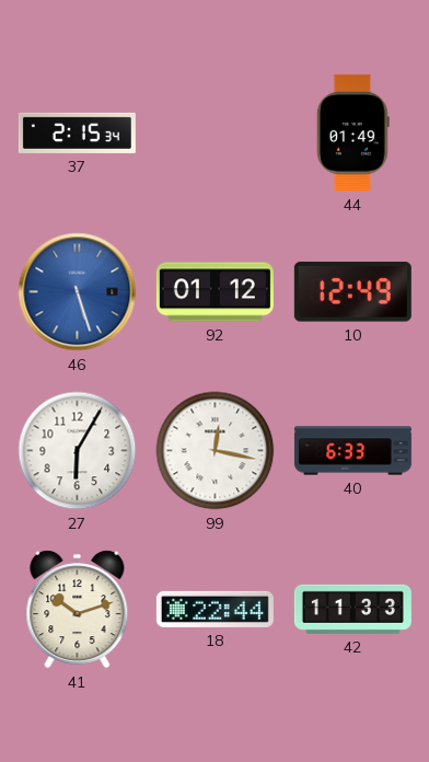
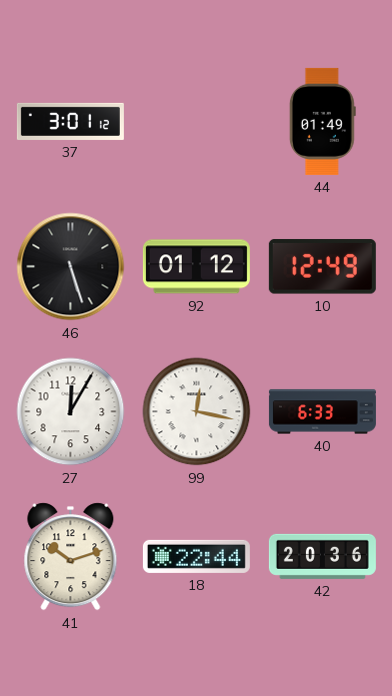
37: 2:15 -> 3:01 (70, 121)
46 dial: blue -> black (71, 267)
27: 6:05 -> 12:05 (71, 412)
42: 11:33 -> 20:36 (322, 556)
